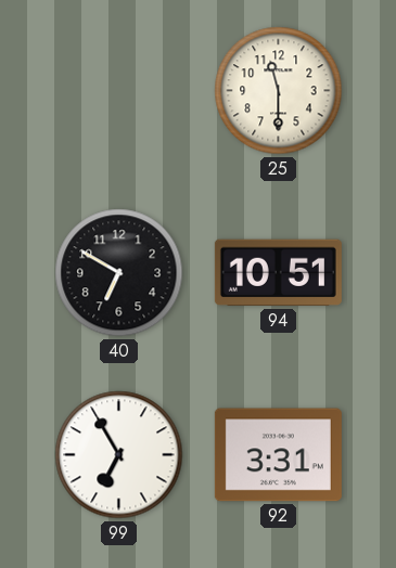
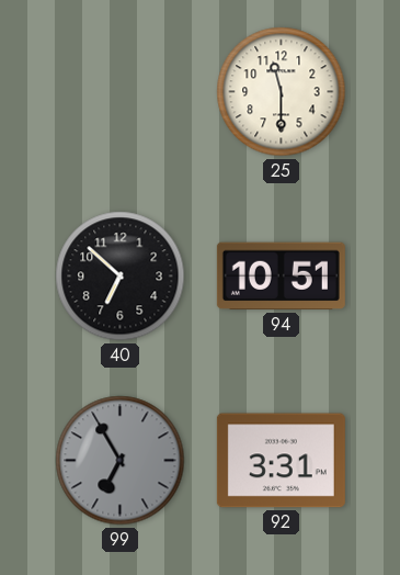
40: 6:50 -> 6:52 (121, 277)
99 dial: white -> grey (121, 461)
